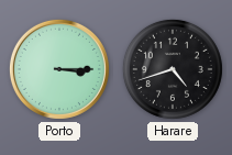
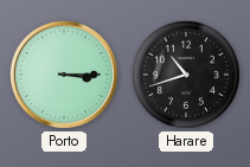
Harare: 4:42 -> 10:42 (186, 75)
